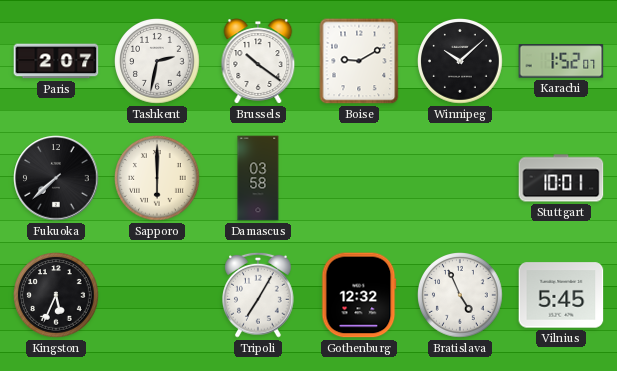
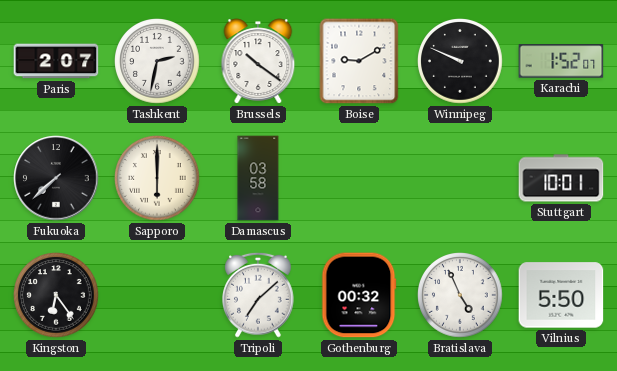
Winnipeg: 10:08 -> 9:49 (460, 61)
Kingston: 5:34 -> 6:24 (56, 295)
Tripoli: 7:05 -> 7:08 (259, 295)
Gothenburg: 12:32 -> 00:32 (359, 295)
Vilnius: 5:45 -> 5:50 (561, 295)
